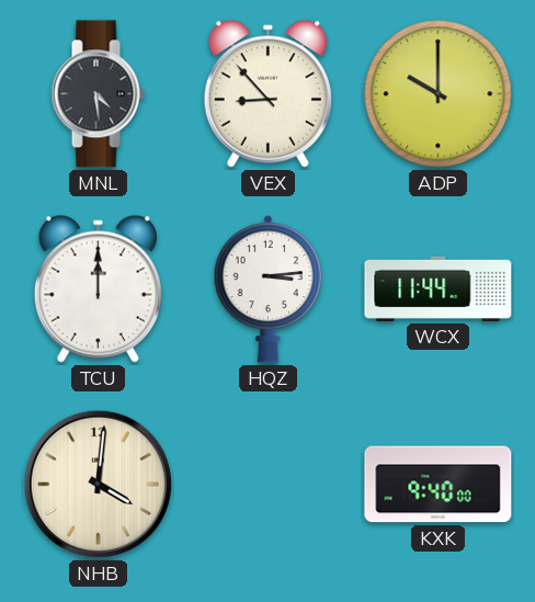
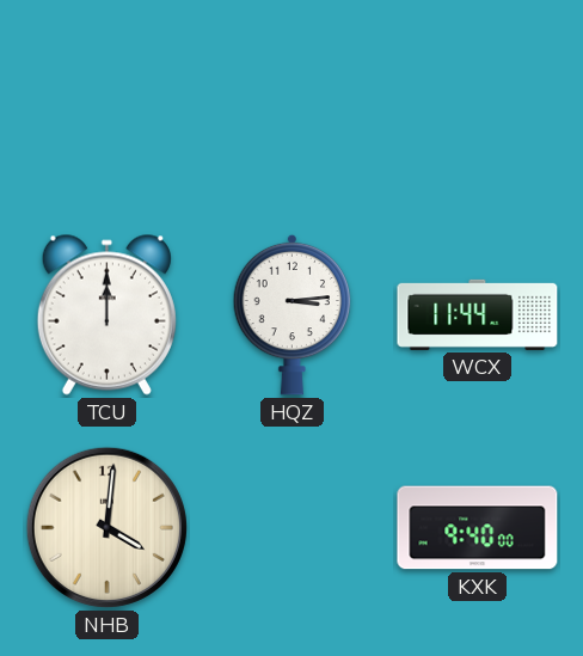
MNL: 4:29 -> none (98, 94)
VEX: 8:53 -> none (267, 93)
ADP: 10:00 -> none (439, 94)
